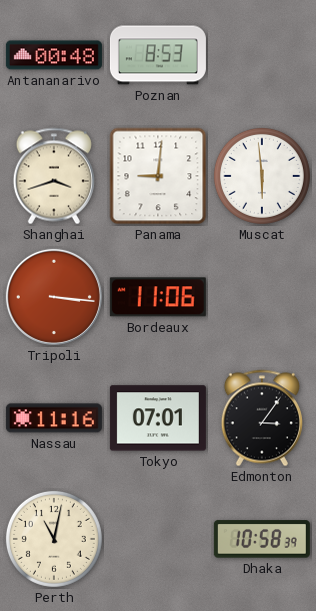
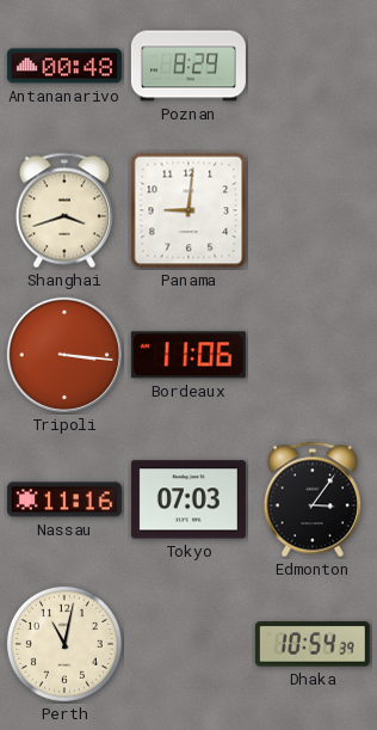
Poznan: 8:53 -> 8:29 (188, 66)
Muscat: 5:59 -> none (262, 176)
Tokyo: 07:01 -> 07:03 (188, 499)
Dhaka: 10:58 -> 10:54 (313, 644)
